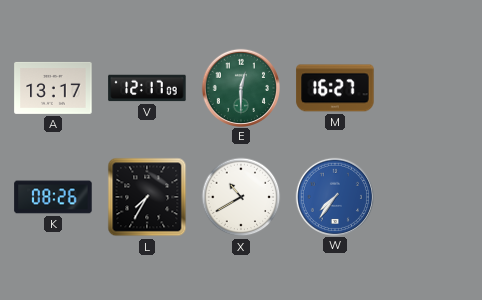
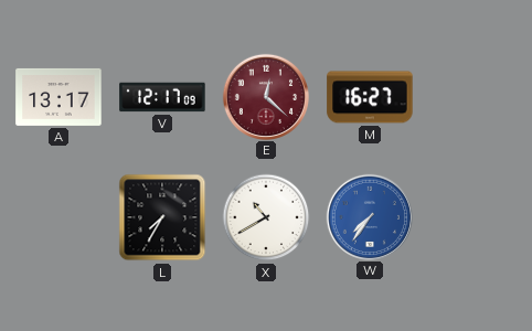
E: 12:30 -> 12:22 (265, 96)
E dial: green -> burgundy (265, 96)
K: 08:26 -> none (53, 197)
